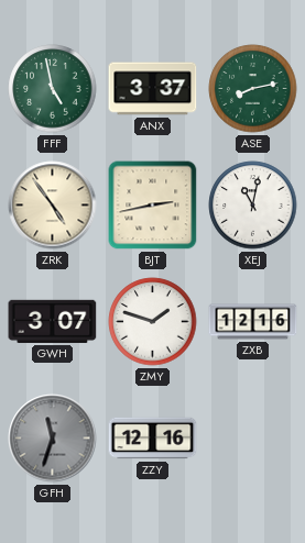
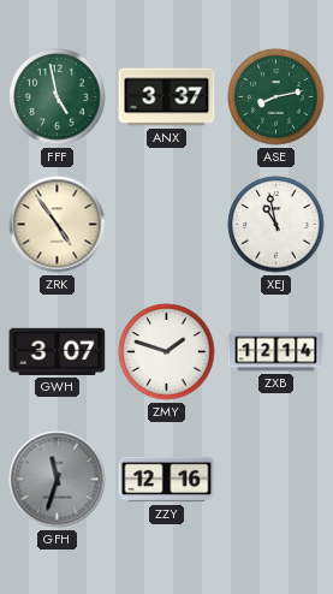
BJT: 2:43 -> none (153, 206)
XEJ: 11:02 -> 10:58 (276, 225)
ZXB: 12:16 -> 12:14 (276, 352)
